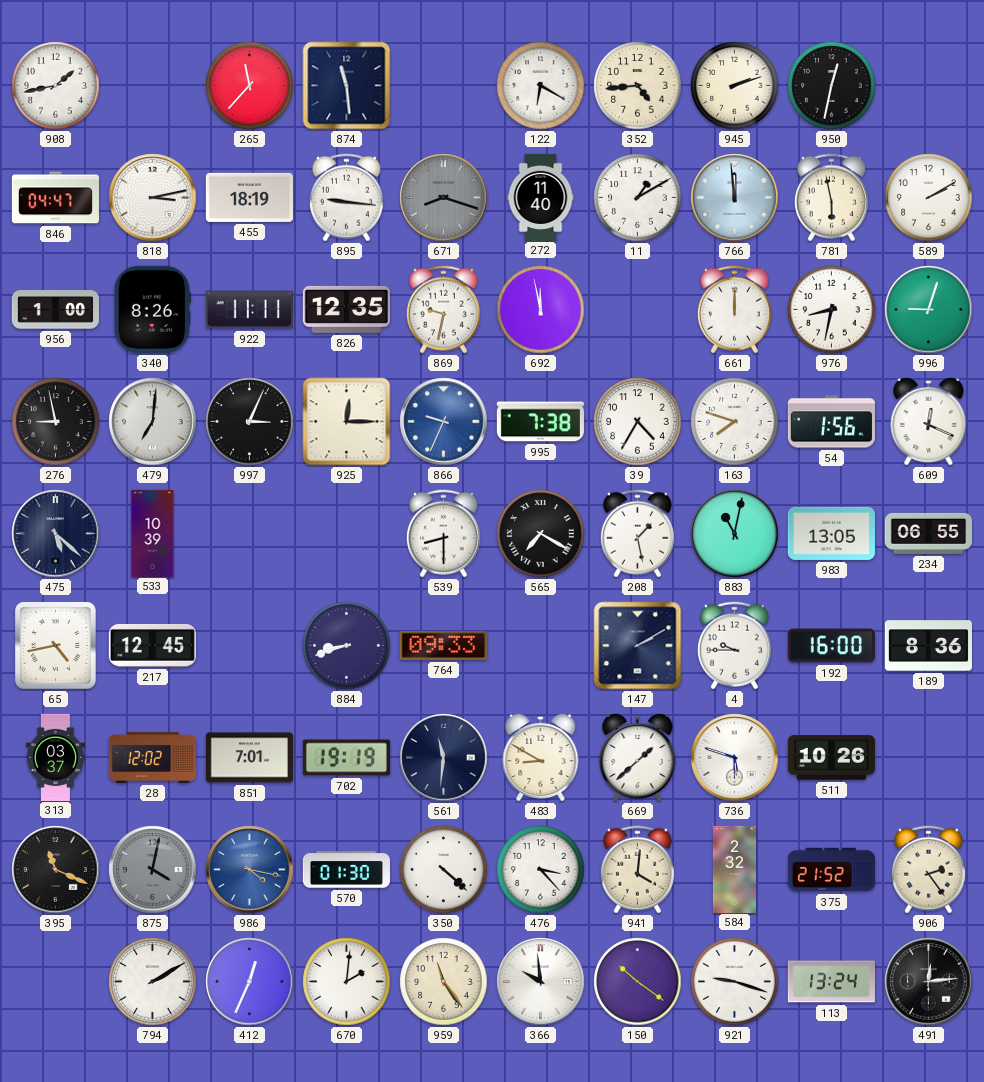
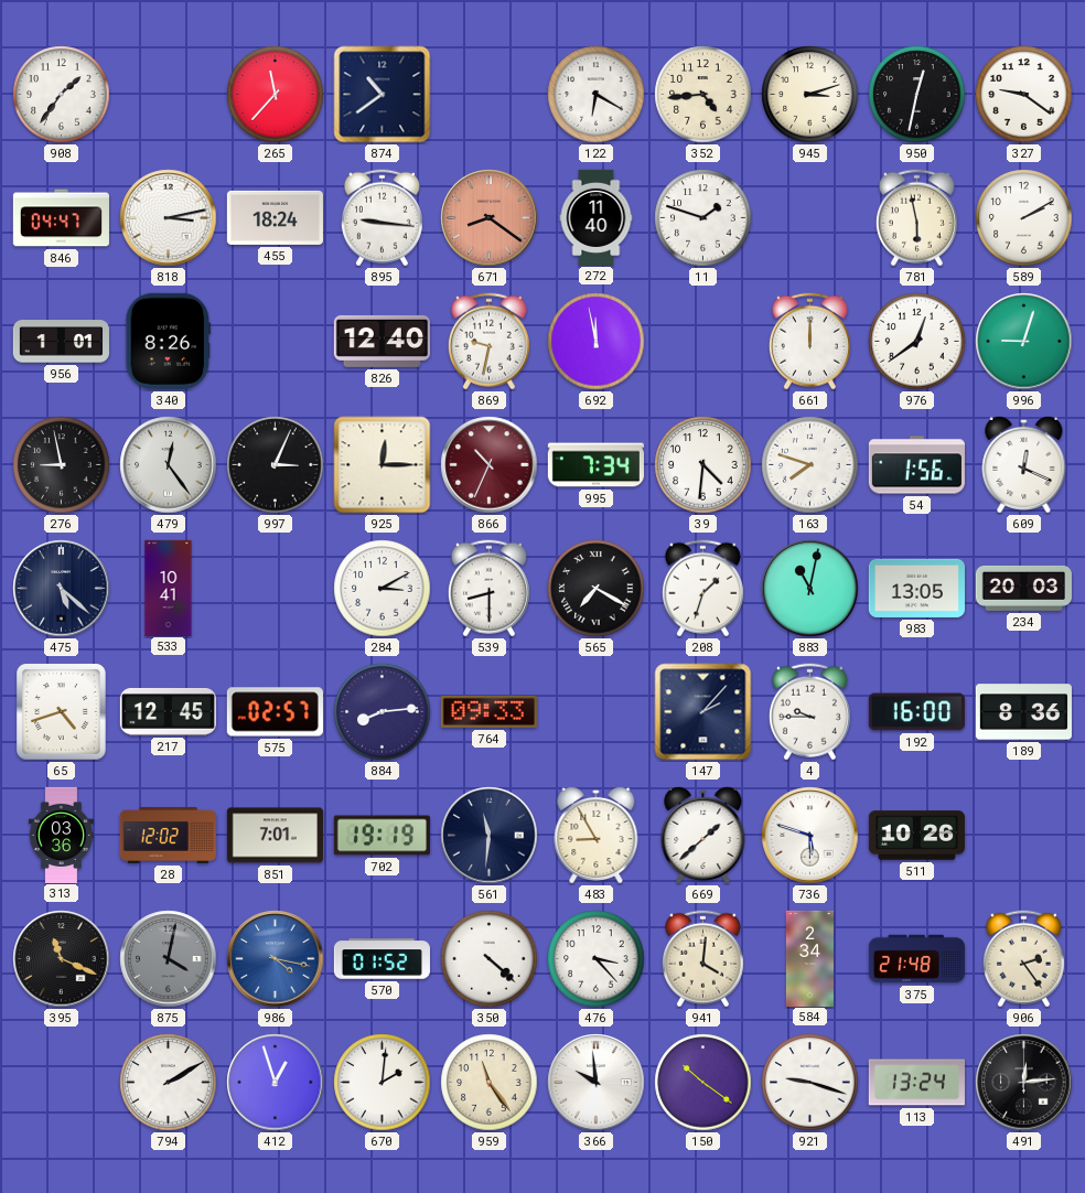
908: 1:43 -> 1:36 (62, 95)
874: 11:29 -> 10:39 (383, 95)
945: 2:12 -> 3:12 (810, 95)
327: none -> 9:21 (1024, 95)
455: 18:19 -> 18:24 (275, 217)
671: 8:18 -> 8:21 (490, 218)
671 dial: grey -> salmon (490, 218)
11: 1:10 -> 1:48 (703, 218)
766: 11:59 -> none (735, 198)
956: 1:00 -> 1:01 (61, 342)
922: 11:11 -> none (249, 310)
826: 12:35 -> 12:40 (382, 341)
976: 8:32 -> 12:39 (917, 342)
479: 7:01 -> 12:24 (169, 465)
866: 9:34 -> 10:34 (490, 465)
866 dial: blue -> burgundy (490, 465)
995: 7:38 -> 7:34 (595, 465)
39: 4:35 -> 4:31 (703, 465)
533: 10:39 -> 10:41 (169, 588)
284: none -> 3:10 (383, 589)
208: 1:28 -> 1:33 (702, 589)
234: 06:55 -> 20:03 (1023, 588)
65: 4:43 -> 4:42 (62, 712)
575: none -> 02:57 (275, 712)
884: 8:42 -> 8:14 (383, 712)
147: 2:10 -> 2:07 (703, 712)
313: 03:37 -> 03:36 (61, 835)
483: 8:50 -> 8:55 (597, 835)
570: 01:30 -> 01:52 (382, 959)
584: 2:32 -> 2:34 (809, 958)
375: 21:52 -> 21:48 (916, 959)
412: 12:34 -> 12:57 (276, 1083)
